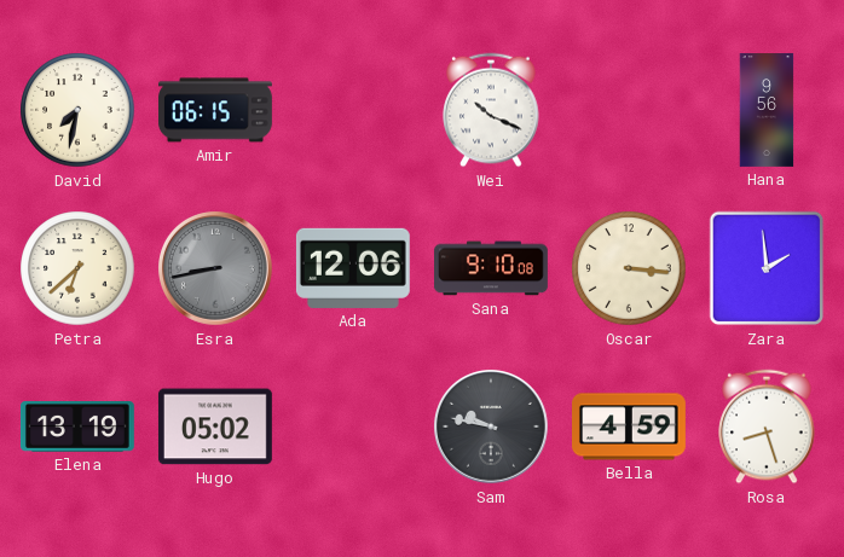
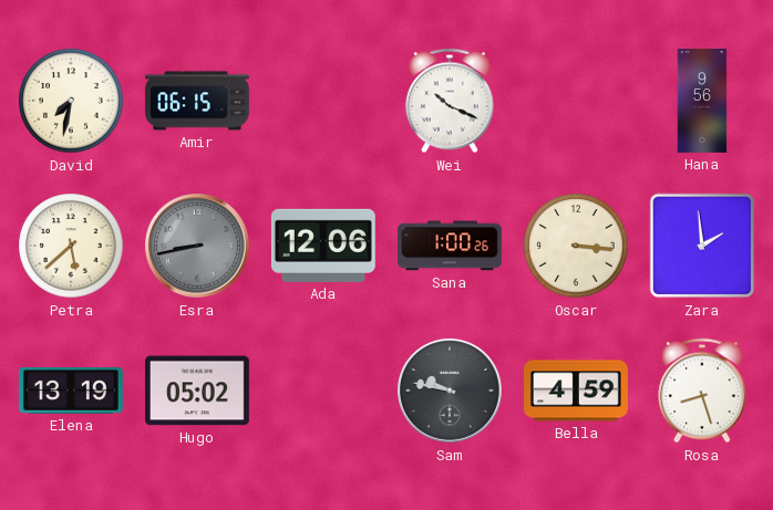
Petra: 6:38 -> 5:38 (71, 246)
Sana: 9:10 -> 1:00 (451, 246)
